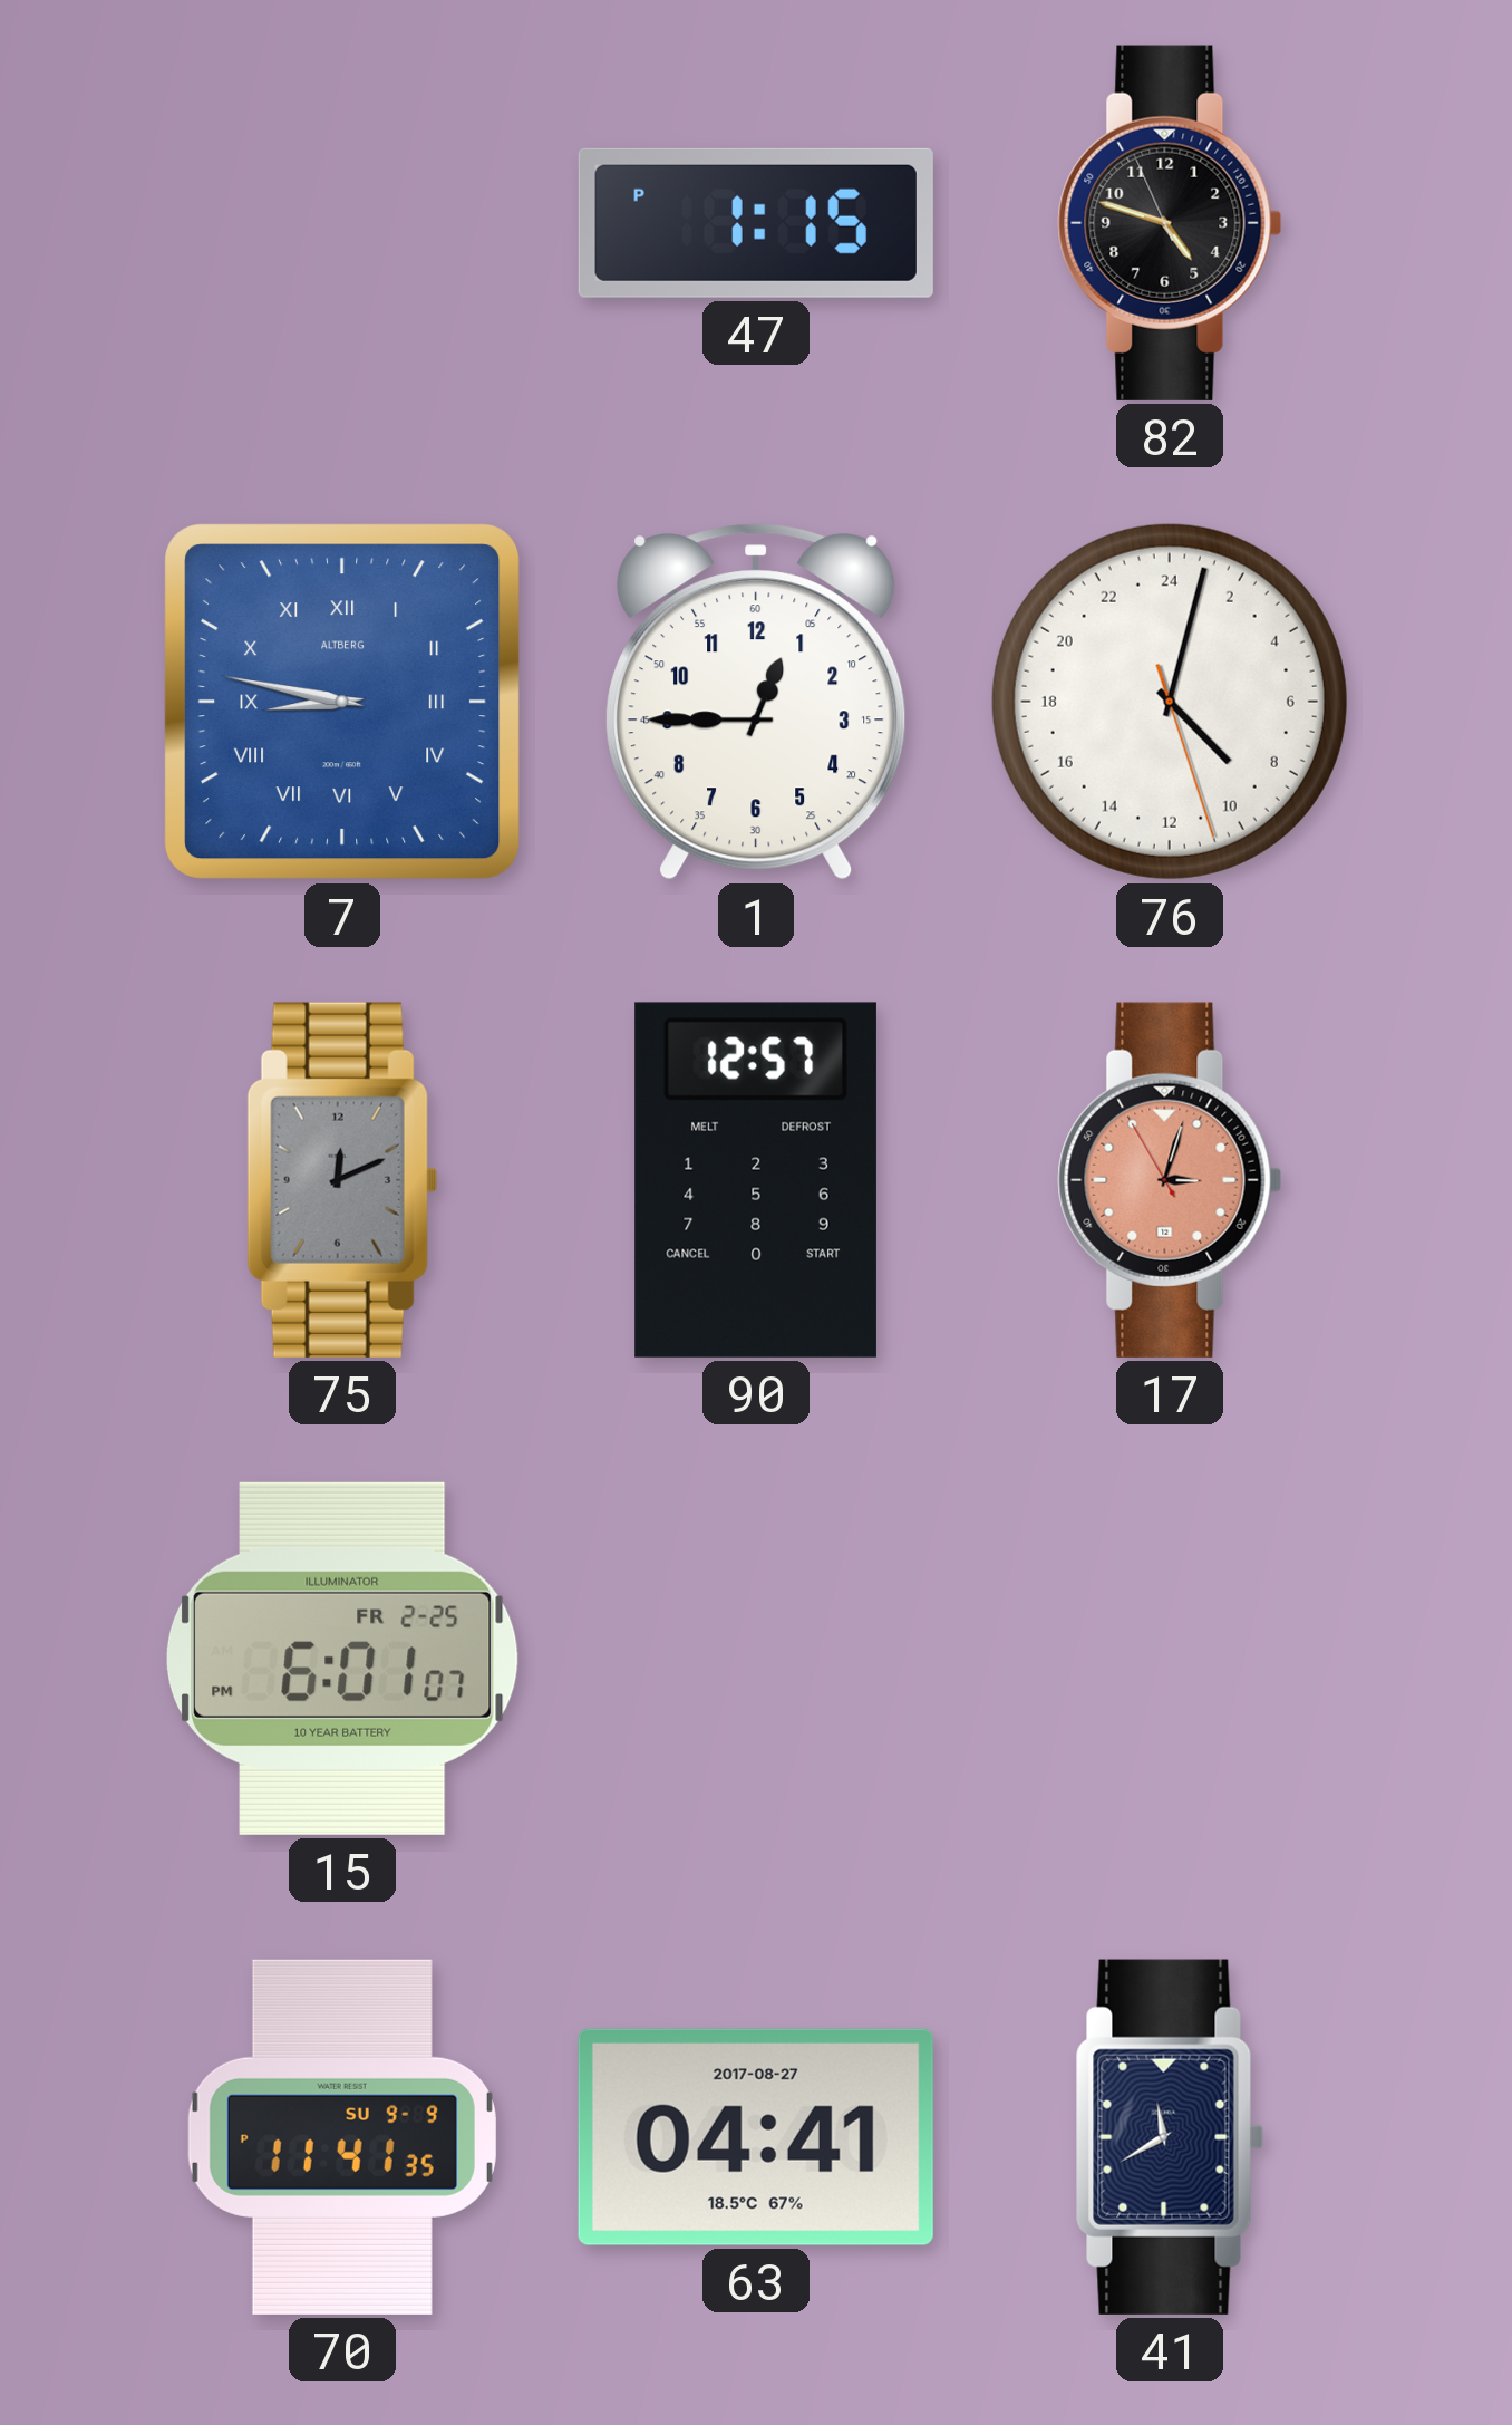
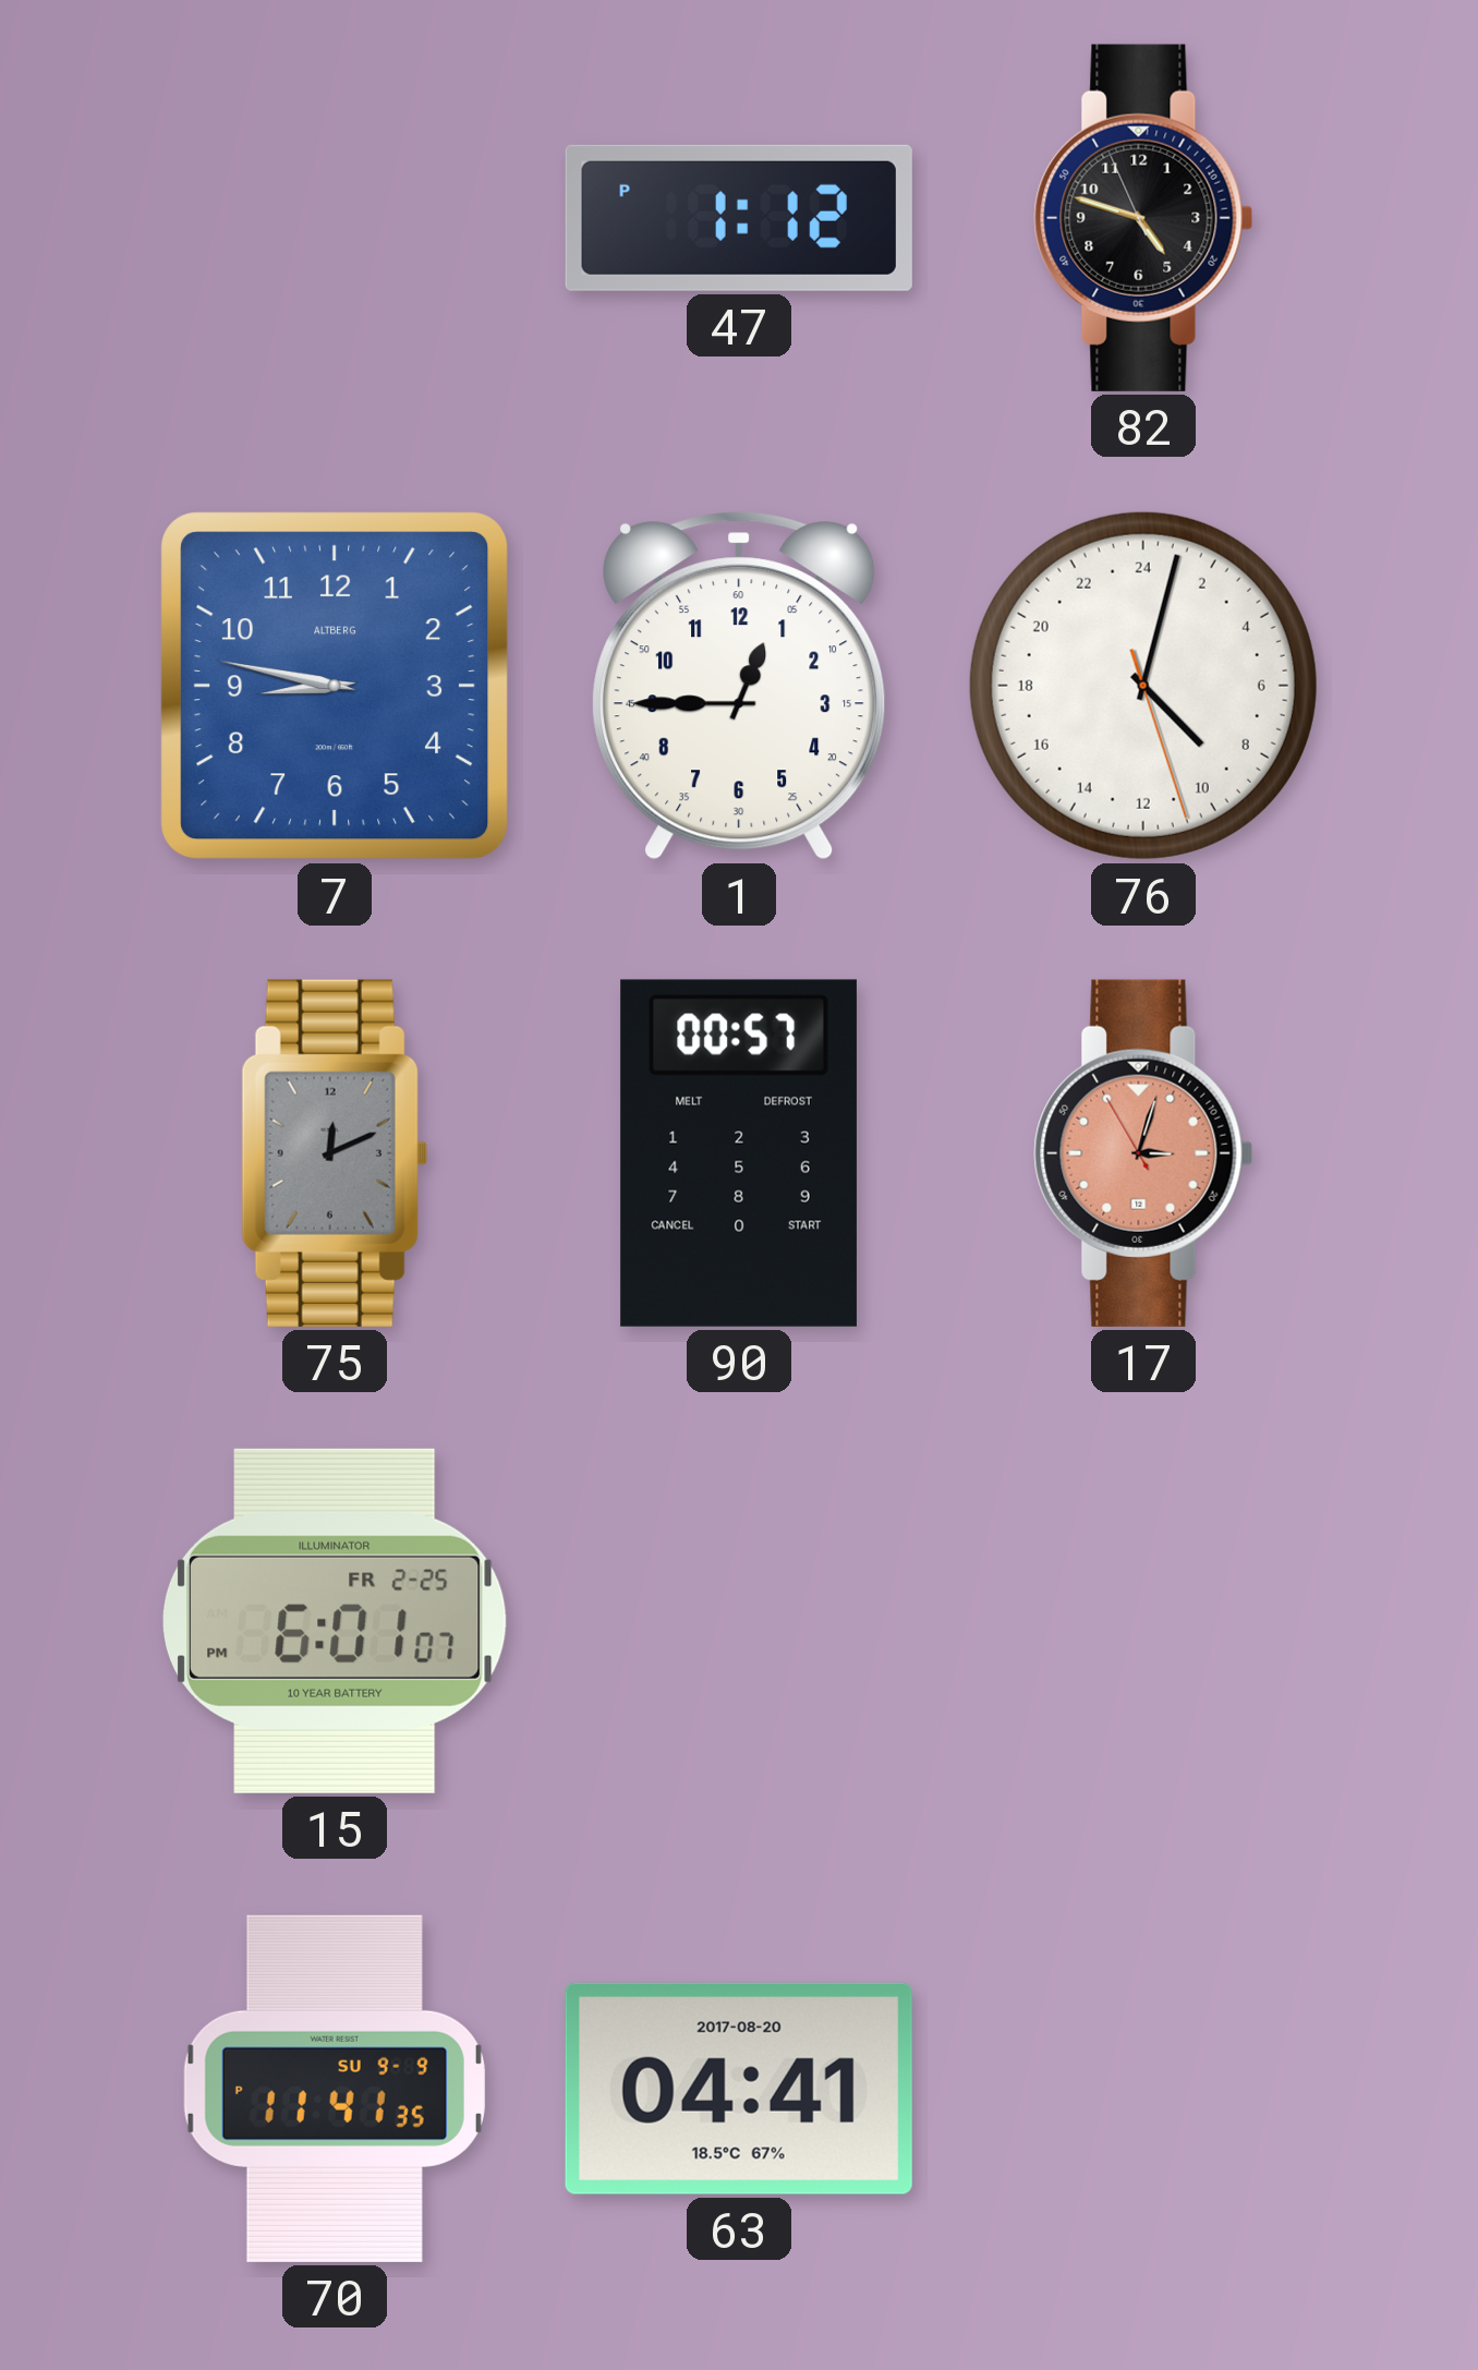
47: 1:15 -> 1:12 (739, 218)
7 numerals: Roman -> Arabic (335, 686)
90: 12:57 -> 00:57 (739, 1153)
63 date: 2017-08-27 -> 2017-08-20 (739, 2089)
41: 11:40 -> none (1170, 2137)
